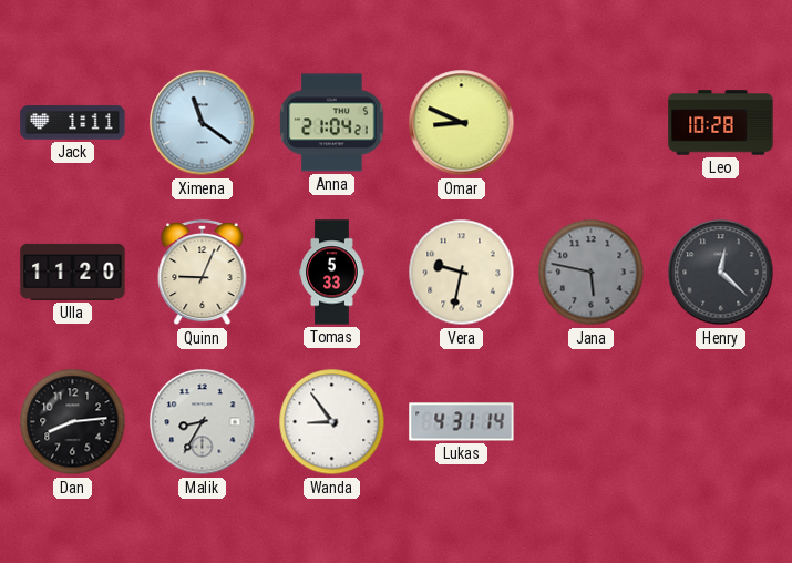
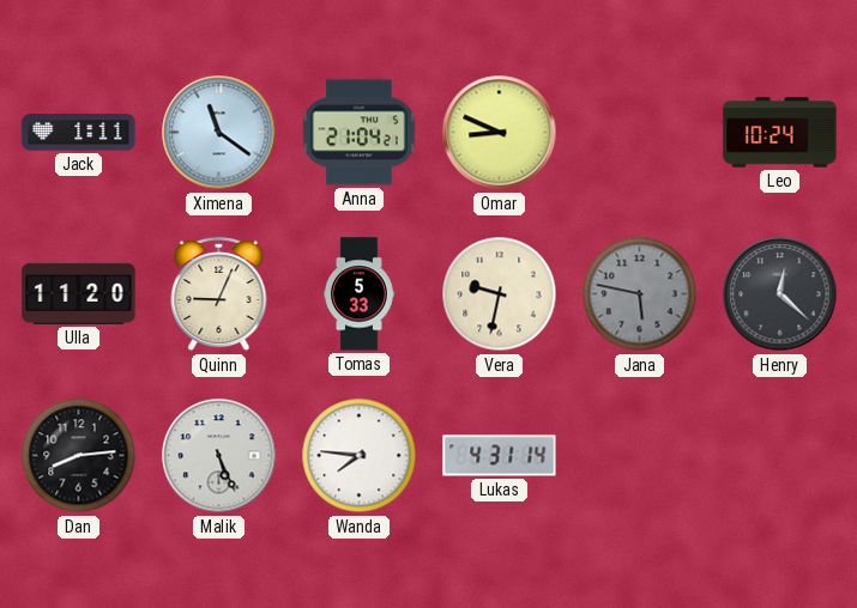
Leo: 10:28 -> 10:24 (780, 133)
Malik: 8:35 -> 5:26 (219, 456)
Wanda: 8:54 -> 7:46 (360, 456)
